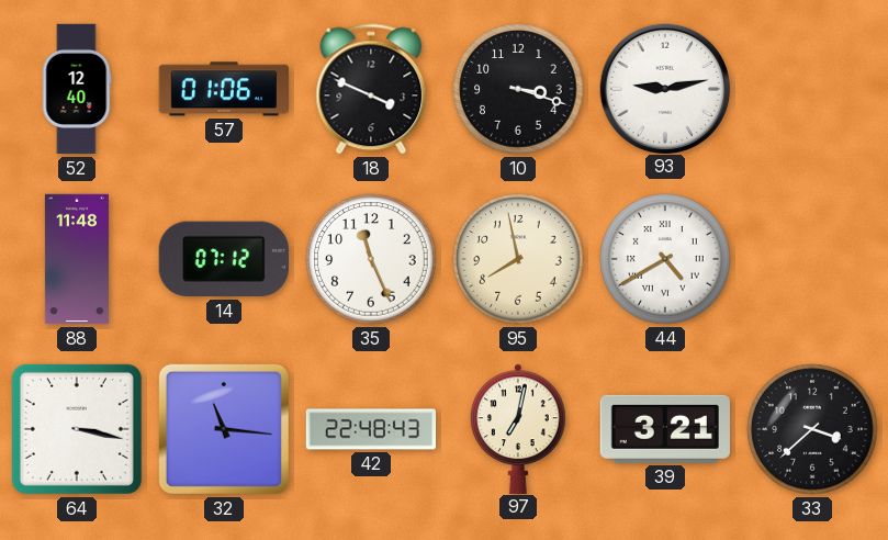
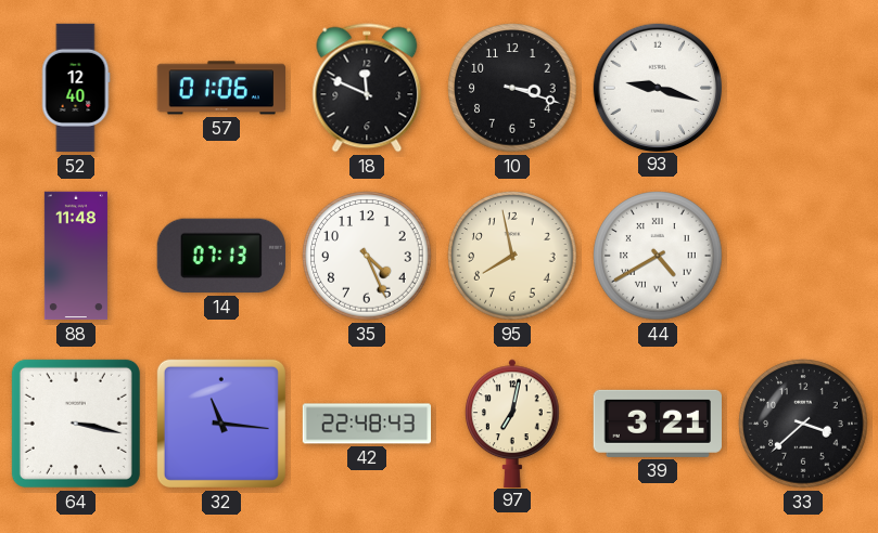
18: 3:49 -> 11:49 (367, 88)
93: 9:13 -> 9:18 (657, 87)
14: 07:12 -> 07:13 (221, 256)
35: 11:26 -> 4:26 (367, 256)
